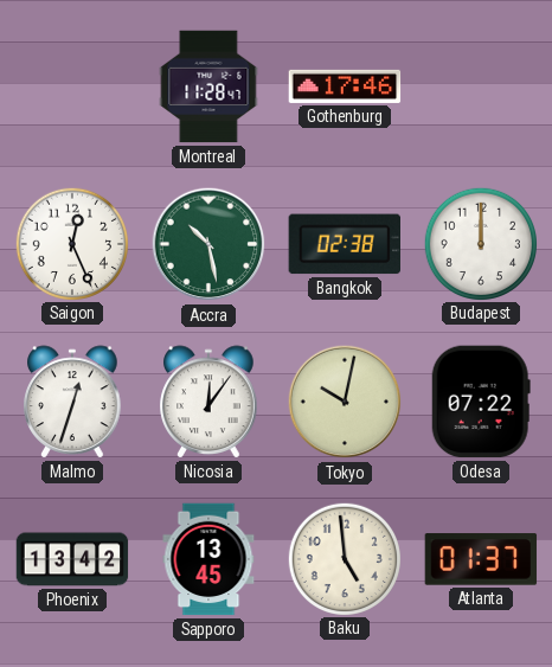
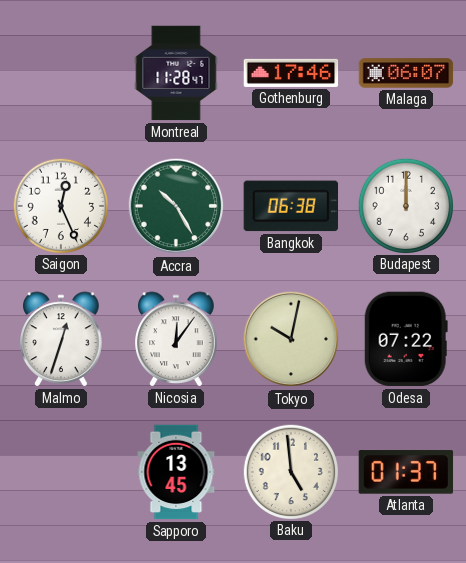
Malaga: none -> 06:07 (406, 73)
Accra: 10:28 -> 10:25 (176, 206)
Bangkok: 02:38 -> 06:38 (290, 206)
Phoenix: 13:42 -> none (72, 559)
